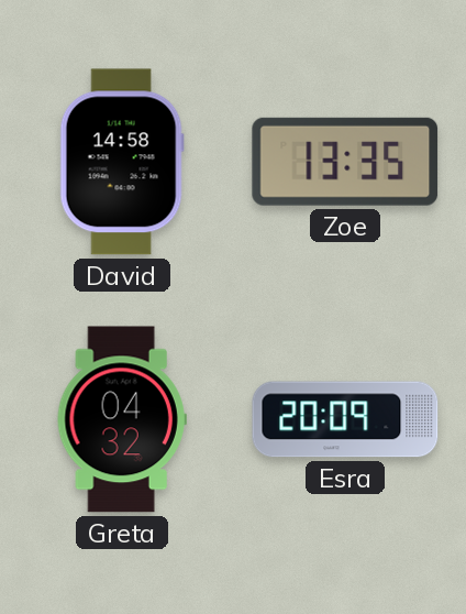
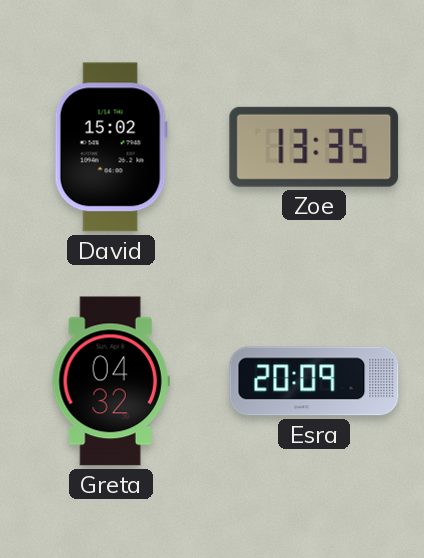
David: 14:58 -> 15:02 (111, 147)
